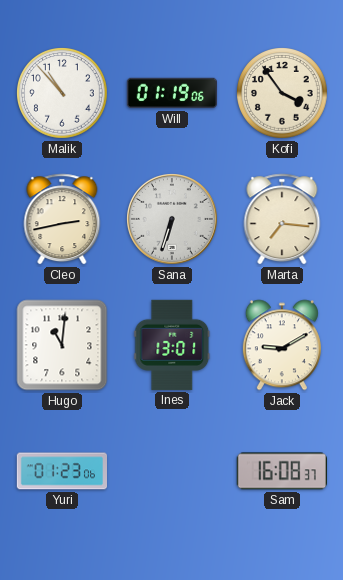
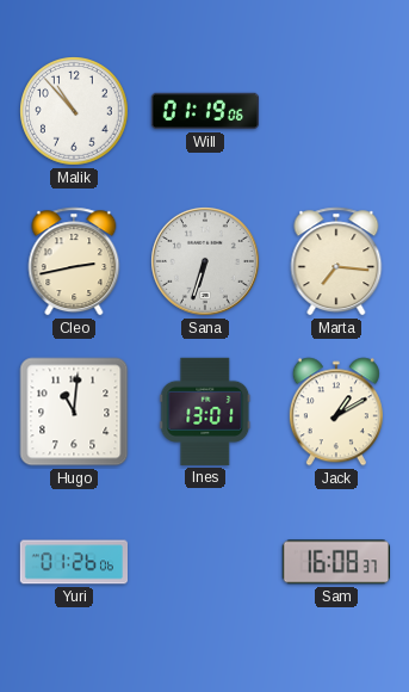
Kofi: 3:54 -> none (283, 94)
Jack: 9:10 -> 1:10 (336, 412)
Yuri: 01:23 -> 01:26 (73, 562)
